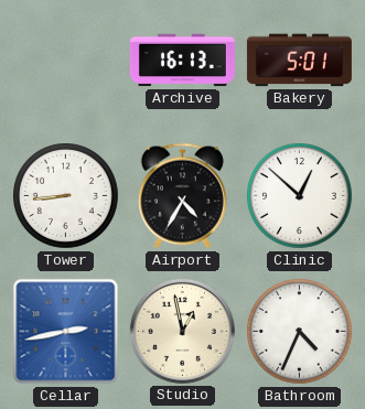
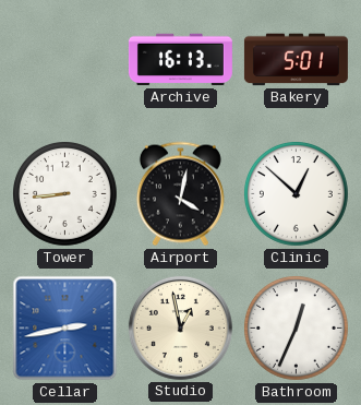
Airport: 4:35 -> 4:02 (180, 194)
Bathroom: 4:34 -> 12:34 (297, 329)
